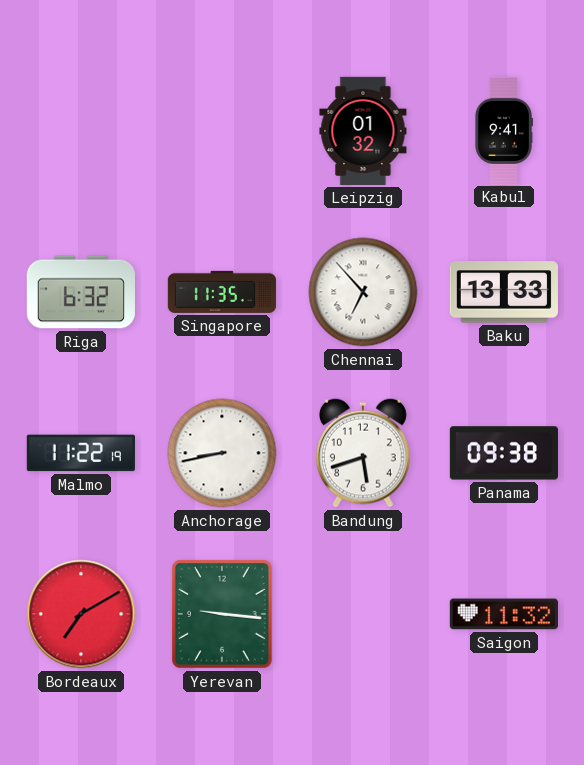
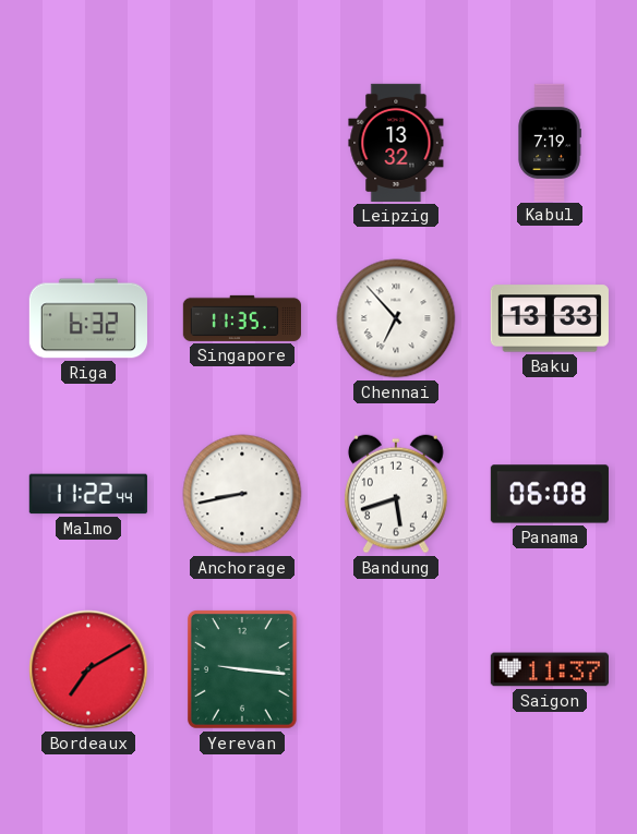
Leipzig: 01:32 -> 13:32 (396, 143)
Kabul: 9:41 -> 7:19 (550, 142)
Malmo: 11:22:19 -> 11:22:44 (88, 494)
Panama: 09:38 -> 06:08 (550, 494)
Saigon: 11:32 -> 11:37 (550, 669)
